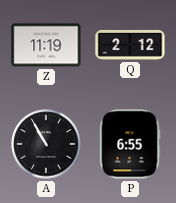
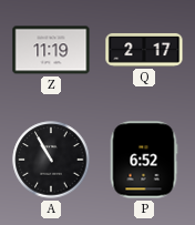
Q: 2:12 -> 2:17 (144, 50)
P: 6:55 -> 6:52 (144, 160)
